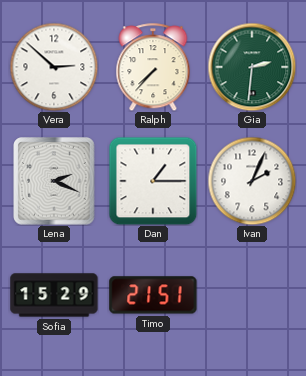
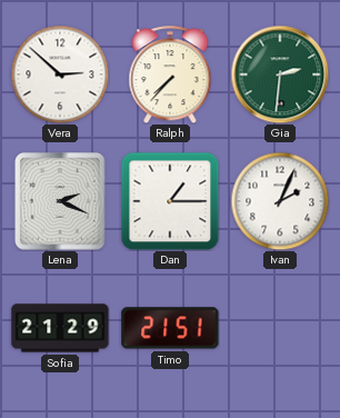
Sofia: 15:29 -> 21:29 (60, 328)
